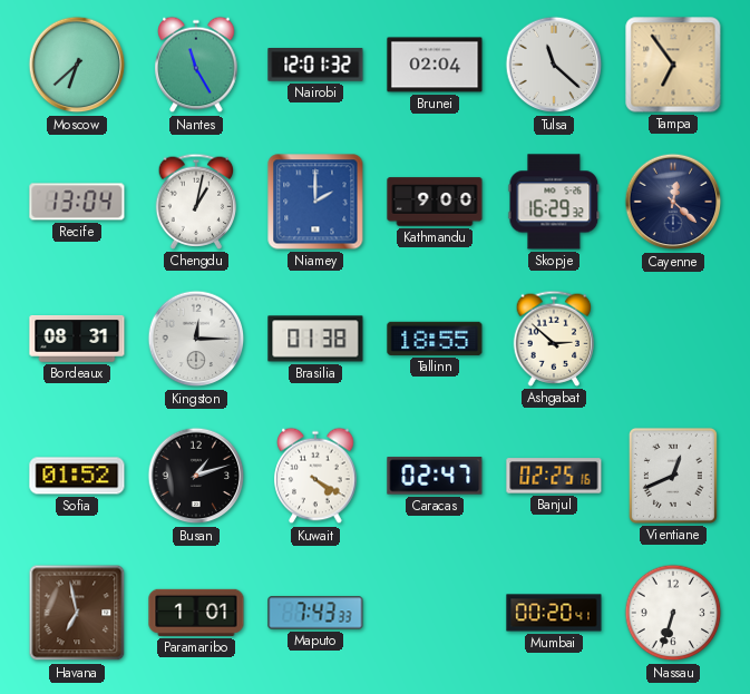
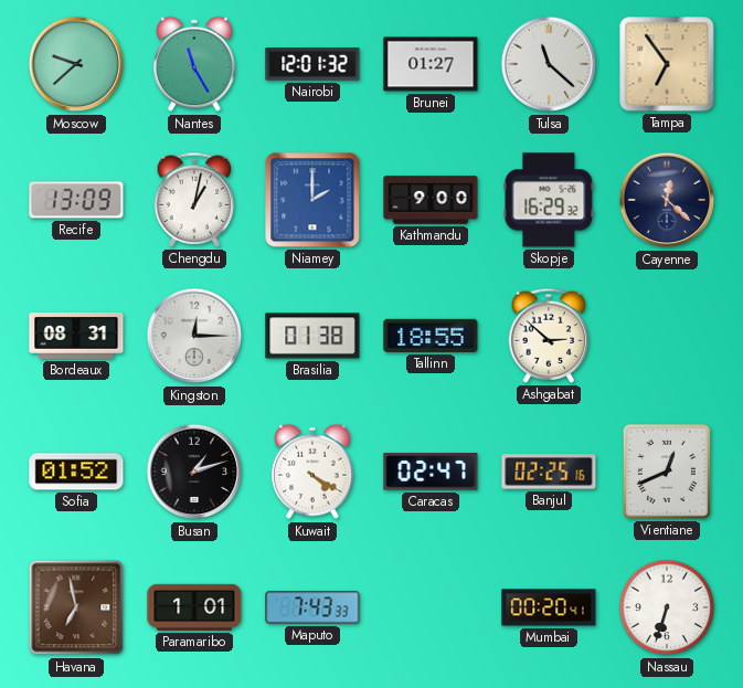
Moscow: 6:38 -> 9:38 (76, 64)
Brunei: 02:04 -> 01:27 (431, 64)
Recife: 13:04 -> 13:09 (76, 200)
